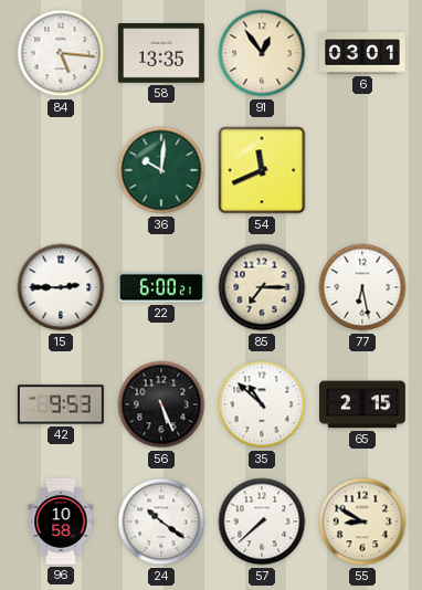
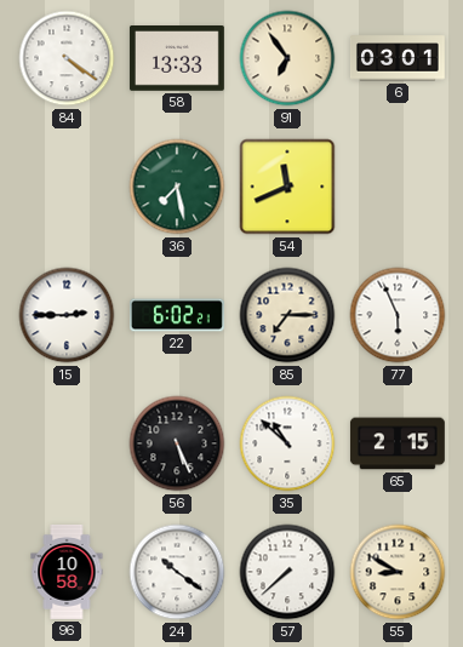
84: 5:16 -> 4:21 (67, 58)
58: 13:35 -> 13:33 (177, 59)
91: 12:54 -> 6:54 (287, 58)
36: 10:01 -> 7:28 (177, 187)
22: 6:00 -> 6:02 (178, 315)
77: 6:28 -> 5:56 (398, 315)
42: 9:53 -> none (61, 404)
